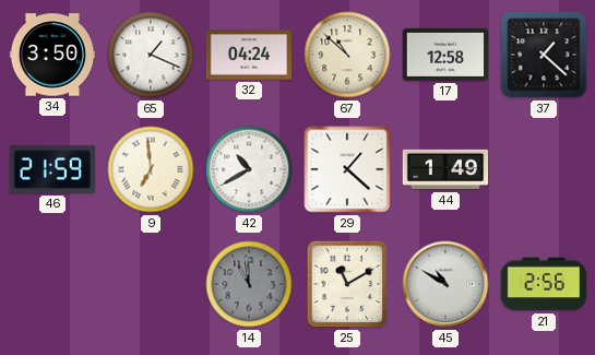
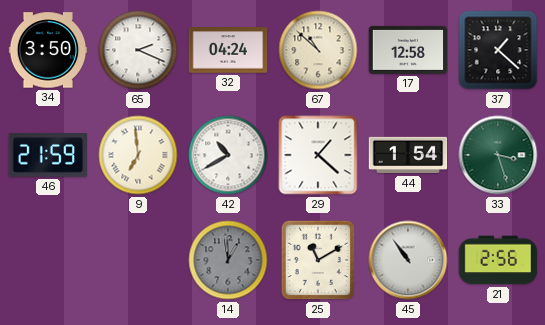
65: 1:19 -> 2:19 (138, 50)
44: 1:49 -> 1:54 (408, 155)
33: none -> 3:27 (498, 155)
14: 10:59 -> 12:59 (228, 260)
45: 10:50 -> 10:54 (408, 260)
